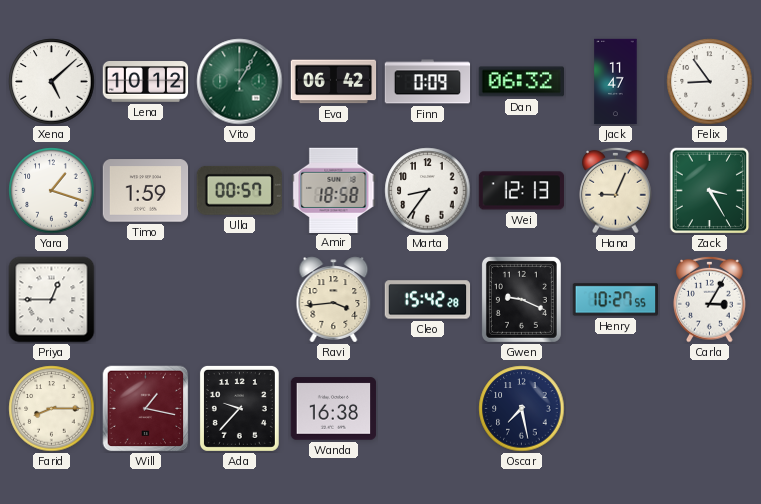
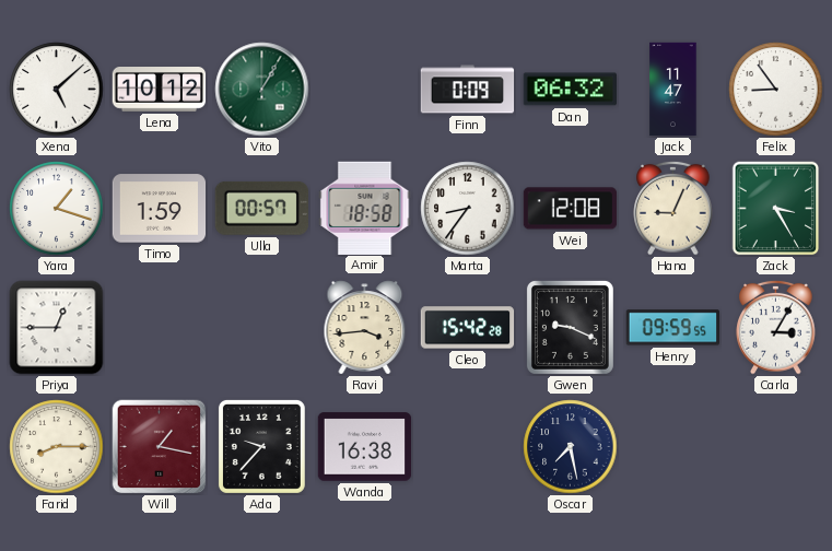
Eva: 06:42 -> none (334, 82)
Wei: 12:13 -> 12:08 (571, 209)
Henry: 10:27 -> 09:59 (672, 328)
